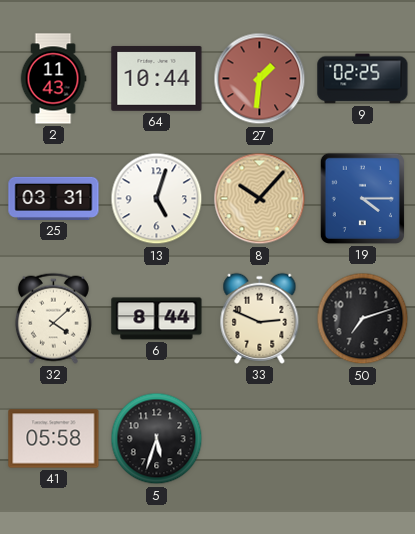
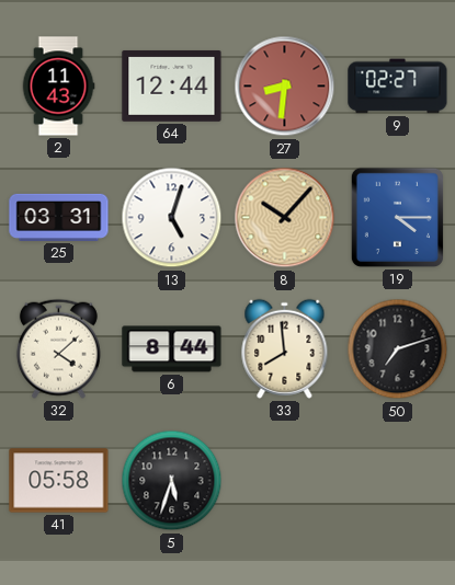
64: 10:44 -> 12:44 (172, 87)
27: 1:31 -> 8:31 (285, 87)
9: 02:25 -> 02:27 (398, 87)
33: 2:49 -> 7:59 (285, 348)
